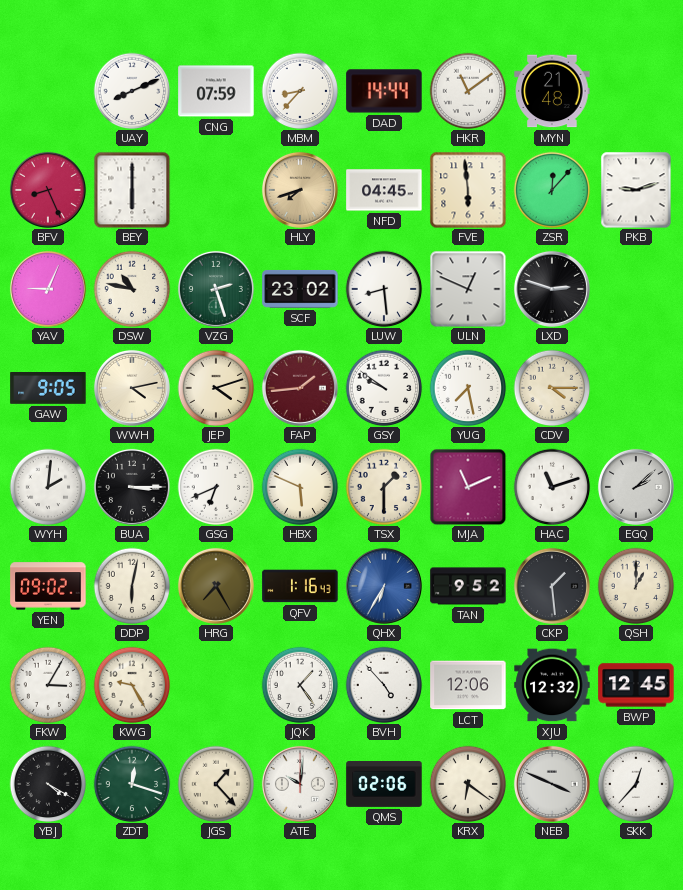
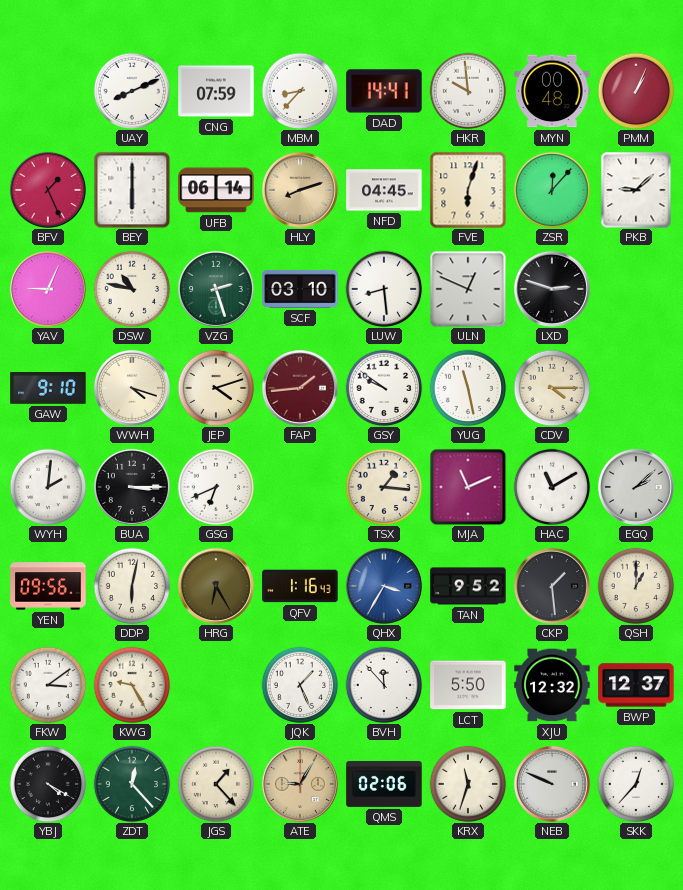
DAD: 14:44 -> 14:41 (384, 91)
HKR: 11:09 -> 9:59 (468, 91)
MYN: 21:48 -> 00:48 (552, 91)
PMM: none -> 1:04 (636, 91)
BFV: 8:26 -> 1:26 (48, 190)
UFB: none -> 06:14 (216, 190)
HLY: 7:42 -> 8:12 (300, 190)
FVE: 5:59 -> 6:03 (468, 190)
PKB: 9:12 -> 9:08 (636, 190)
SCF: 23:02 -> 03:10 (300, 289)
GAW: 9:05 -> 9:10 (48, 389)
WWH: 4:13 -> 4:18 (132, 388)
YUG: 7:28 -> 11:28 (468, 388)
HBX: 5:49 -> none (300, 487)
TSX: 1:30 -> 1:16 (384, 487)
HAC: 11:12 -> 11:10 (552, 487)
YEN: 09:02 -> 09:56 (48, 586)
HRG: 7:25 -> 6:25 (216, 586)
QHX: 6:35 -> 3:35 (384, 586)
FKW: 3:05 -> 3:09 (48, 685)
JQK: 1:24 -> 1:26 (300, 685)
BVH: 4:53 -> 11:53 (384, 685)
LCT: 12:06 -> 5:50 (468, 685)
BWP: 12:45 -> 12:37 (636, 685)
ZDT: 12:18 -> 12:23 (132, 784)
ATE: 10:01 -> 9:05 (300, 784)
ATE dial: white -> champagne (300, 784)
KRX: 6:21 -> 11:33 (468, 784)
NEB: 3:49 -> 9:49 (552, 784)
